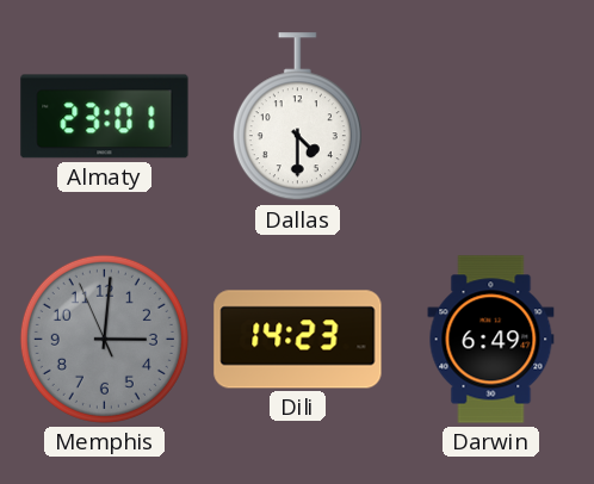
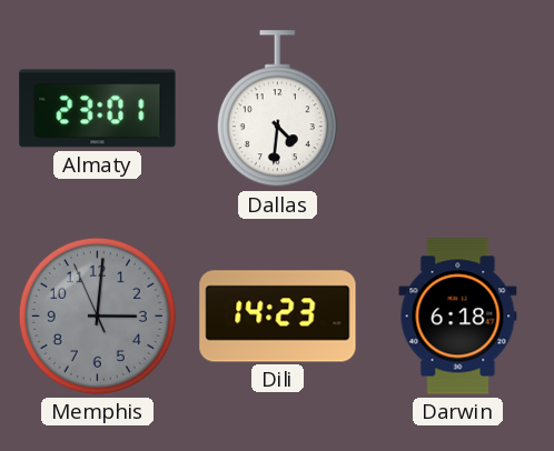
Dallas: 4:30 -> 4:31 (277, 109)
Darwin: 6:49 -> 6:18 (458, 317)
